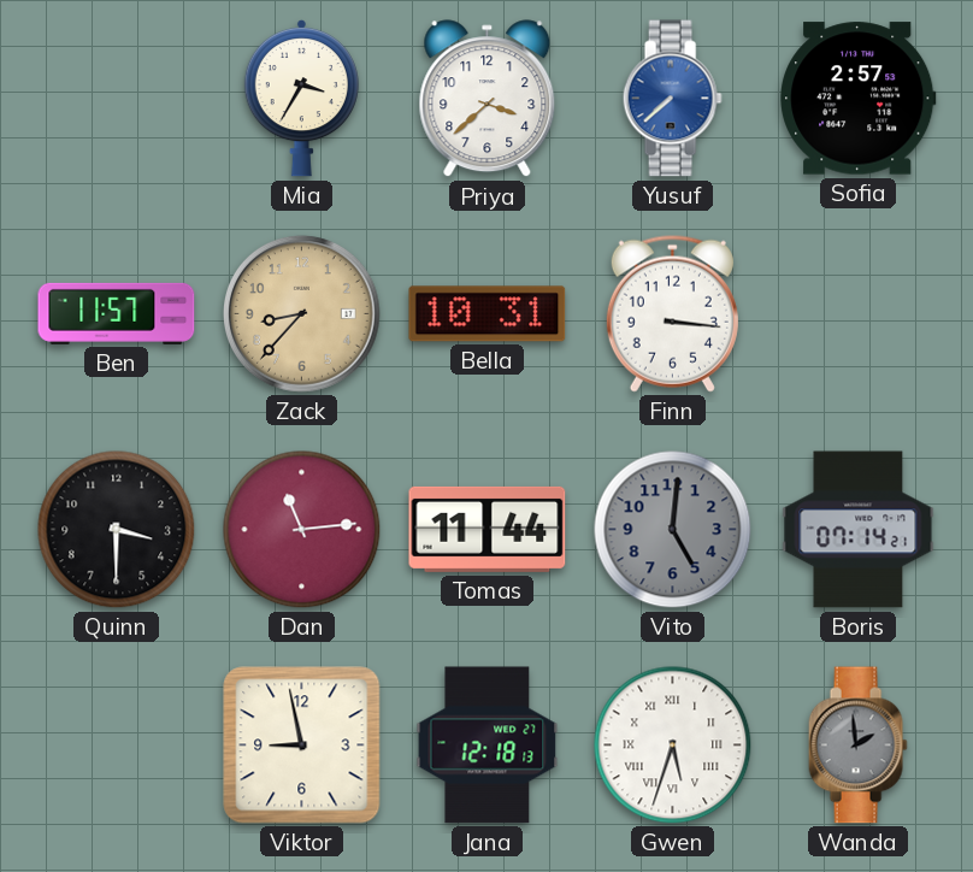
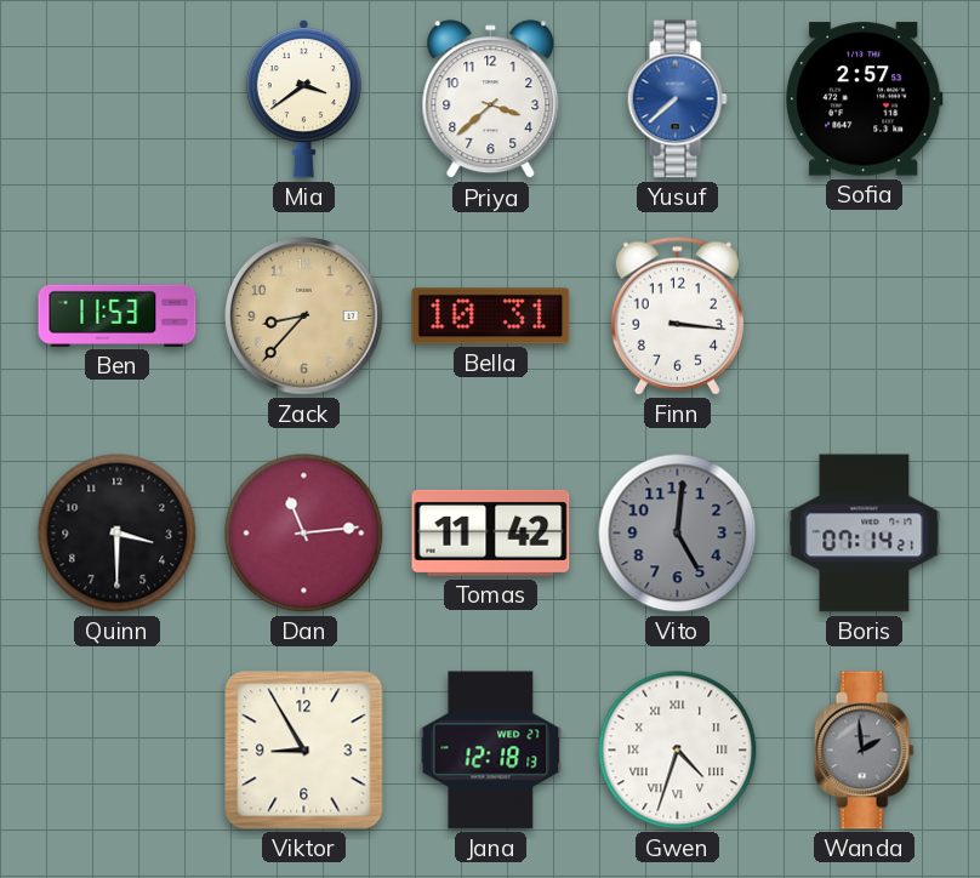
Mia: 3:35 -> 3:39 (303, 98)
Ben: 11:57 -> 11:53 (118, 315)
Tomas: 11:44 -> 11:42 (491, 532)
Viktor: 8:58 -> 8:55 (304, 751)
Gwen: 5:33 -> 4:33 (678, 751)
